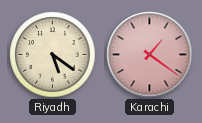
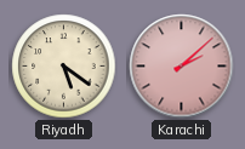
Karachi: 1:21 -> 2:08 (182, 67)
